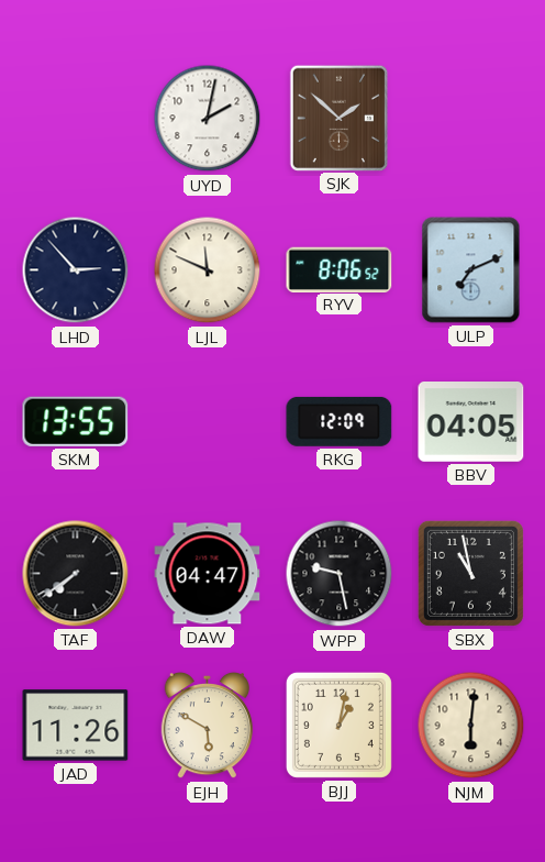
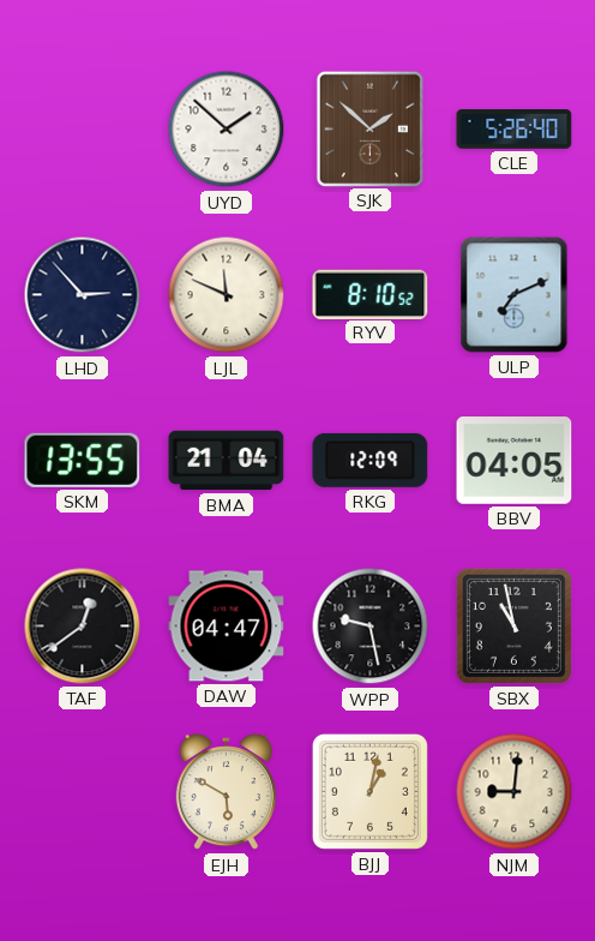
UYD: 2:02 -> 1:52 (227, 130)
CLE: none -> 5:26 (515, 130)
RYV: 8:06 -> 8:10 (371, 294)
BMA: none -> 21:04 (227, 461)
TAF: 7:39 -> 12:39 (83, 627)
JAD: 11:26 -> none (76, 726)
NJM: 6:01 -> 9:01 (515, 792)
